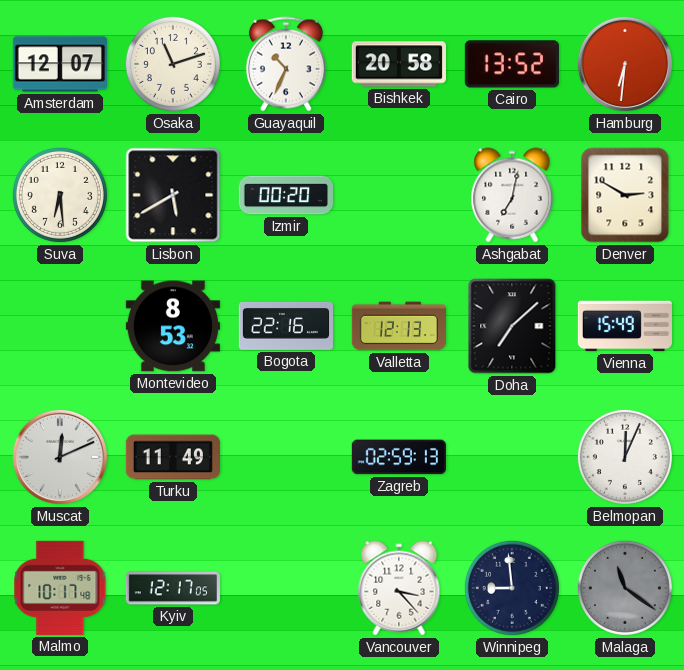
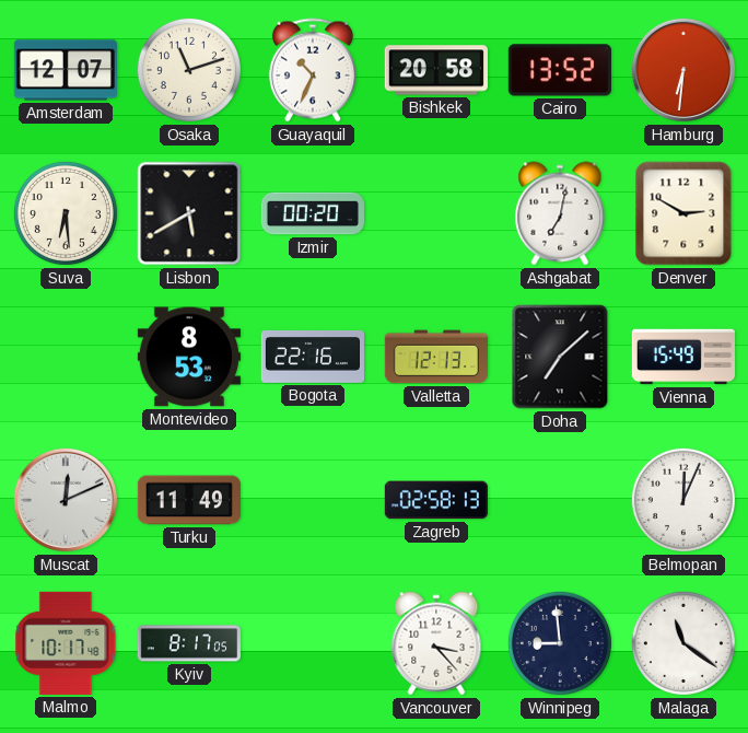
Zagreb: 02:59 -> 02:58 (436, 500)
Kyiv: 12:17 -> 8:17 (189, 643)
Malaga dial: grey -> white (683, 643)
